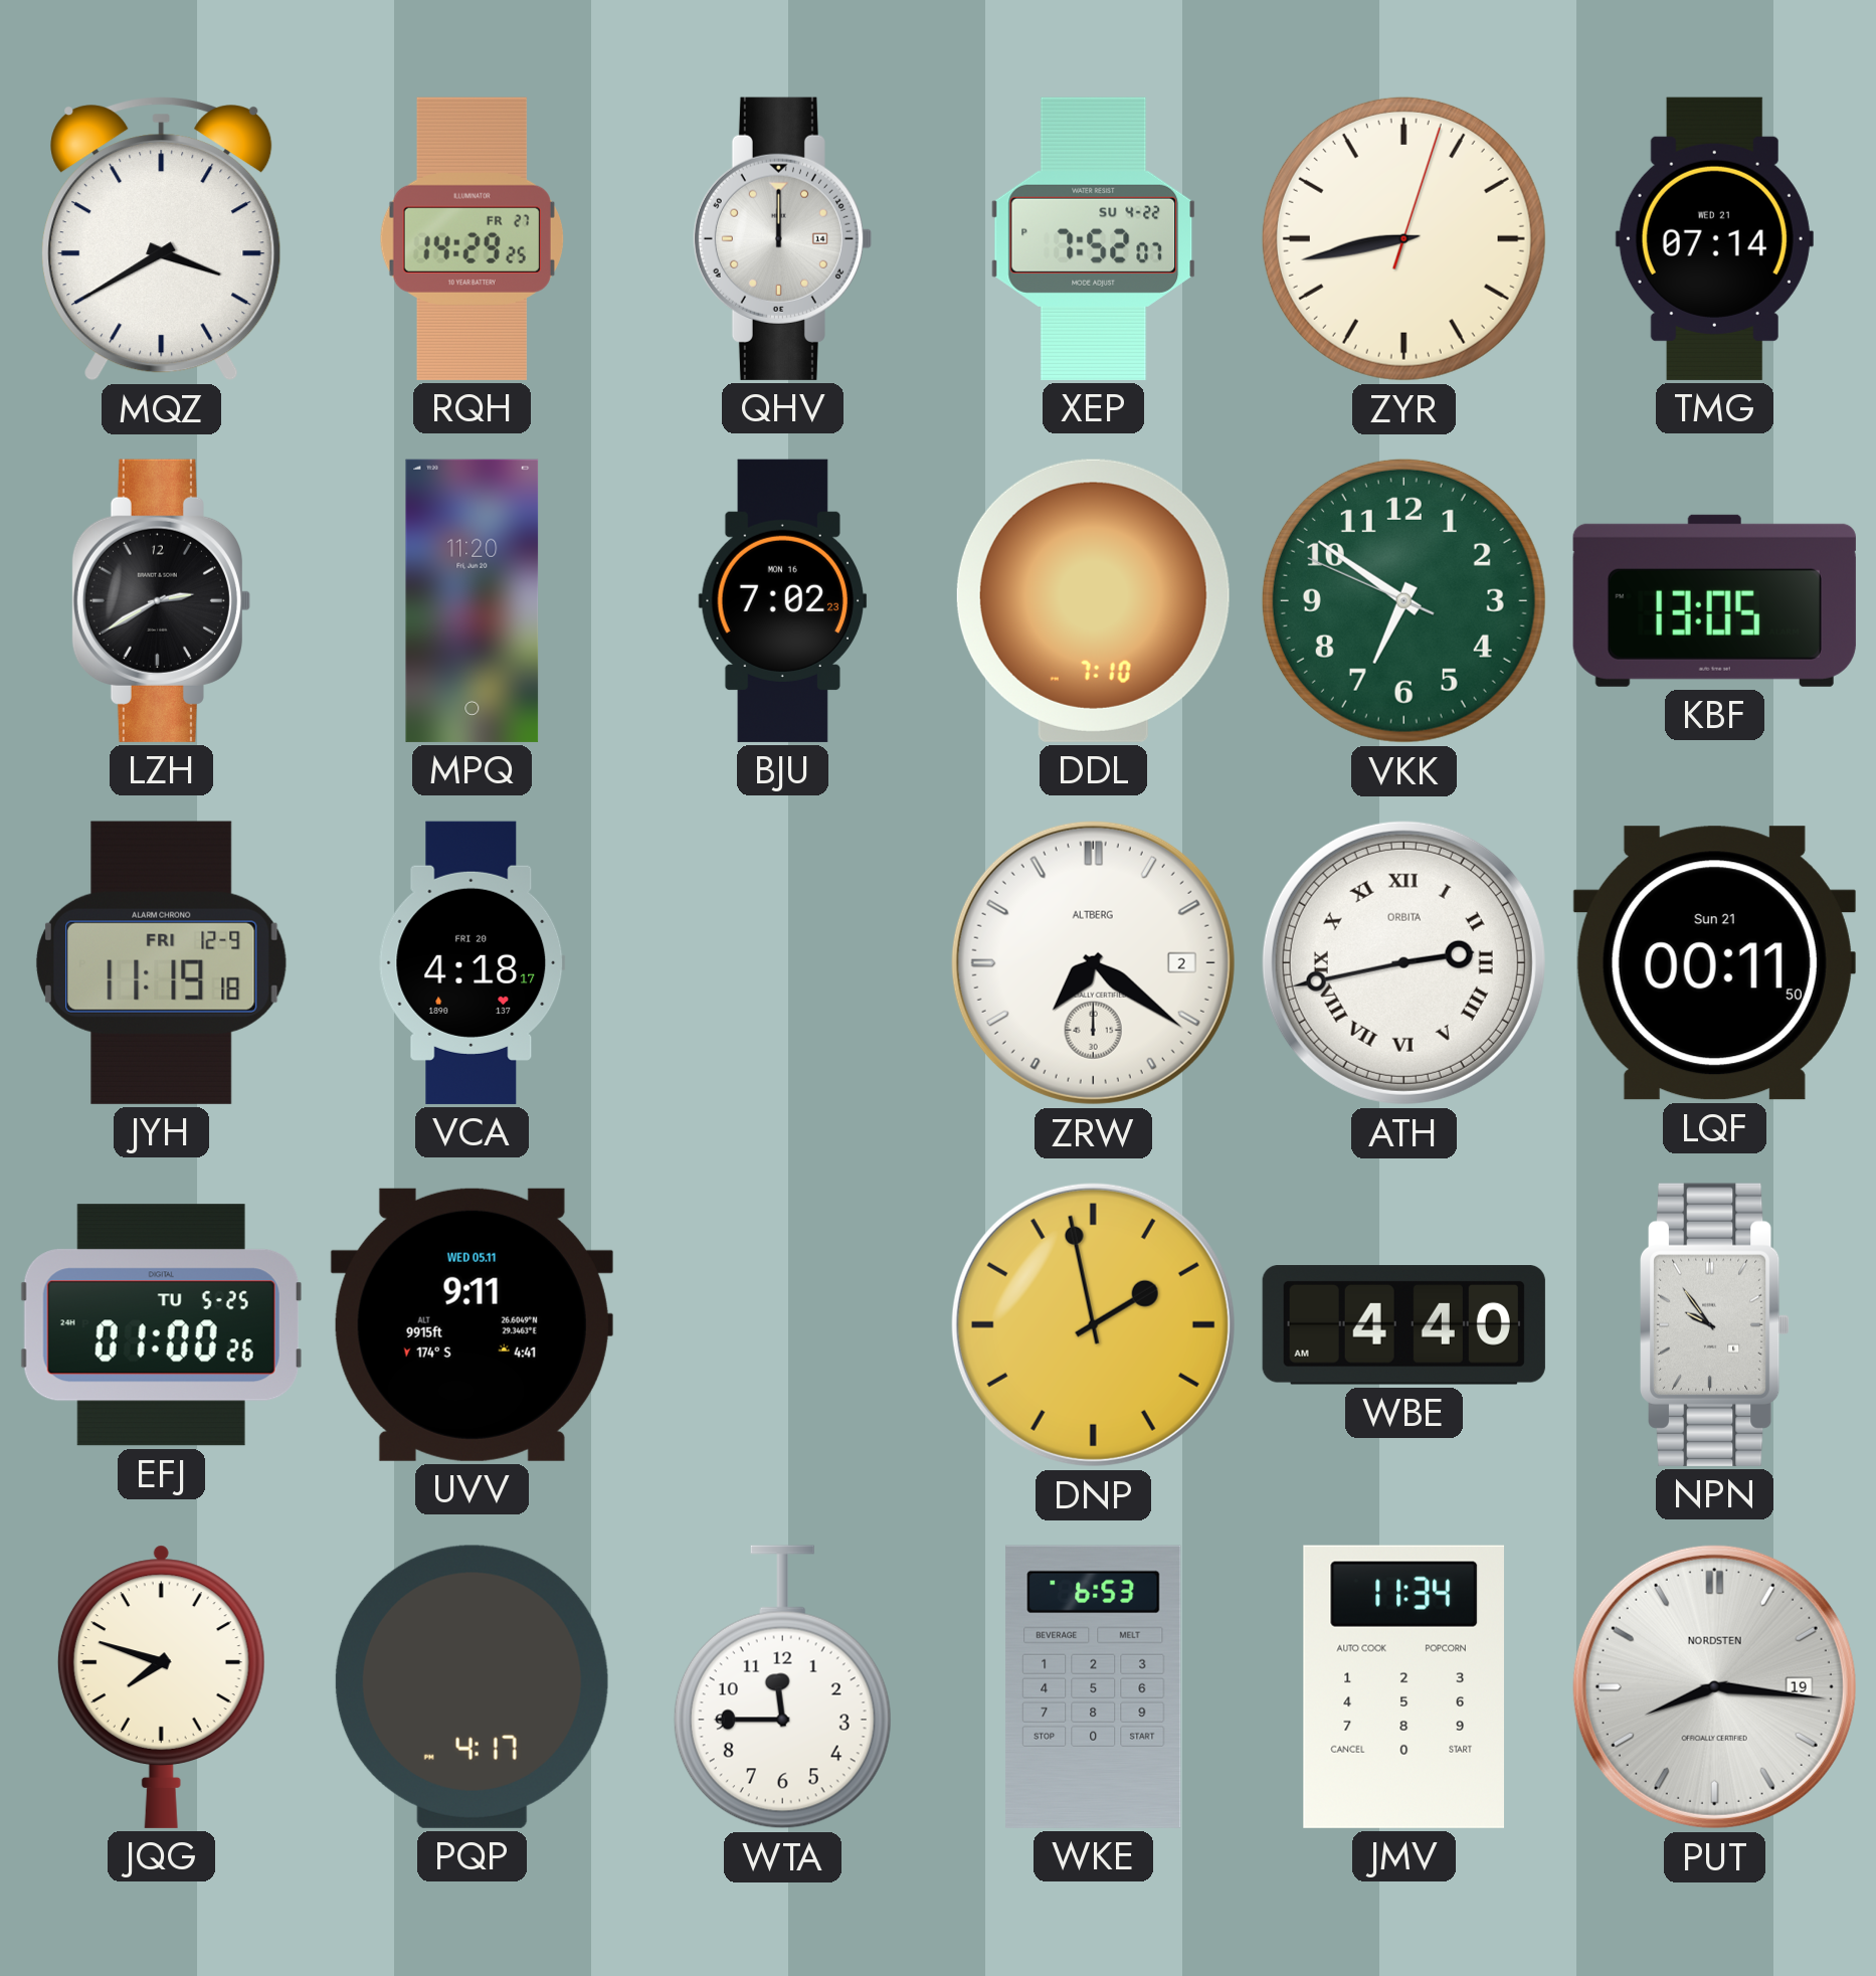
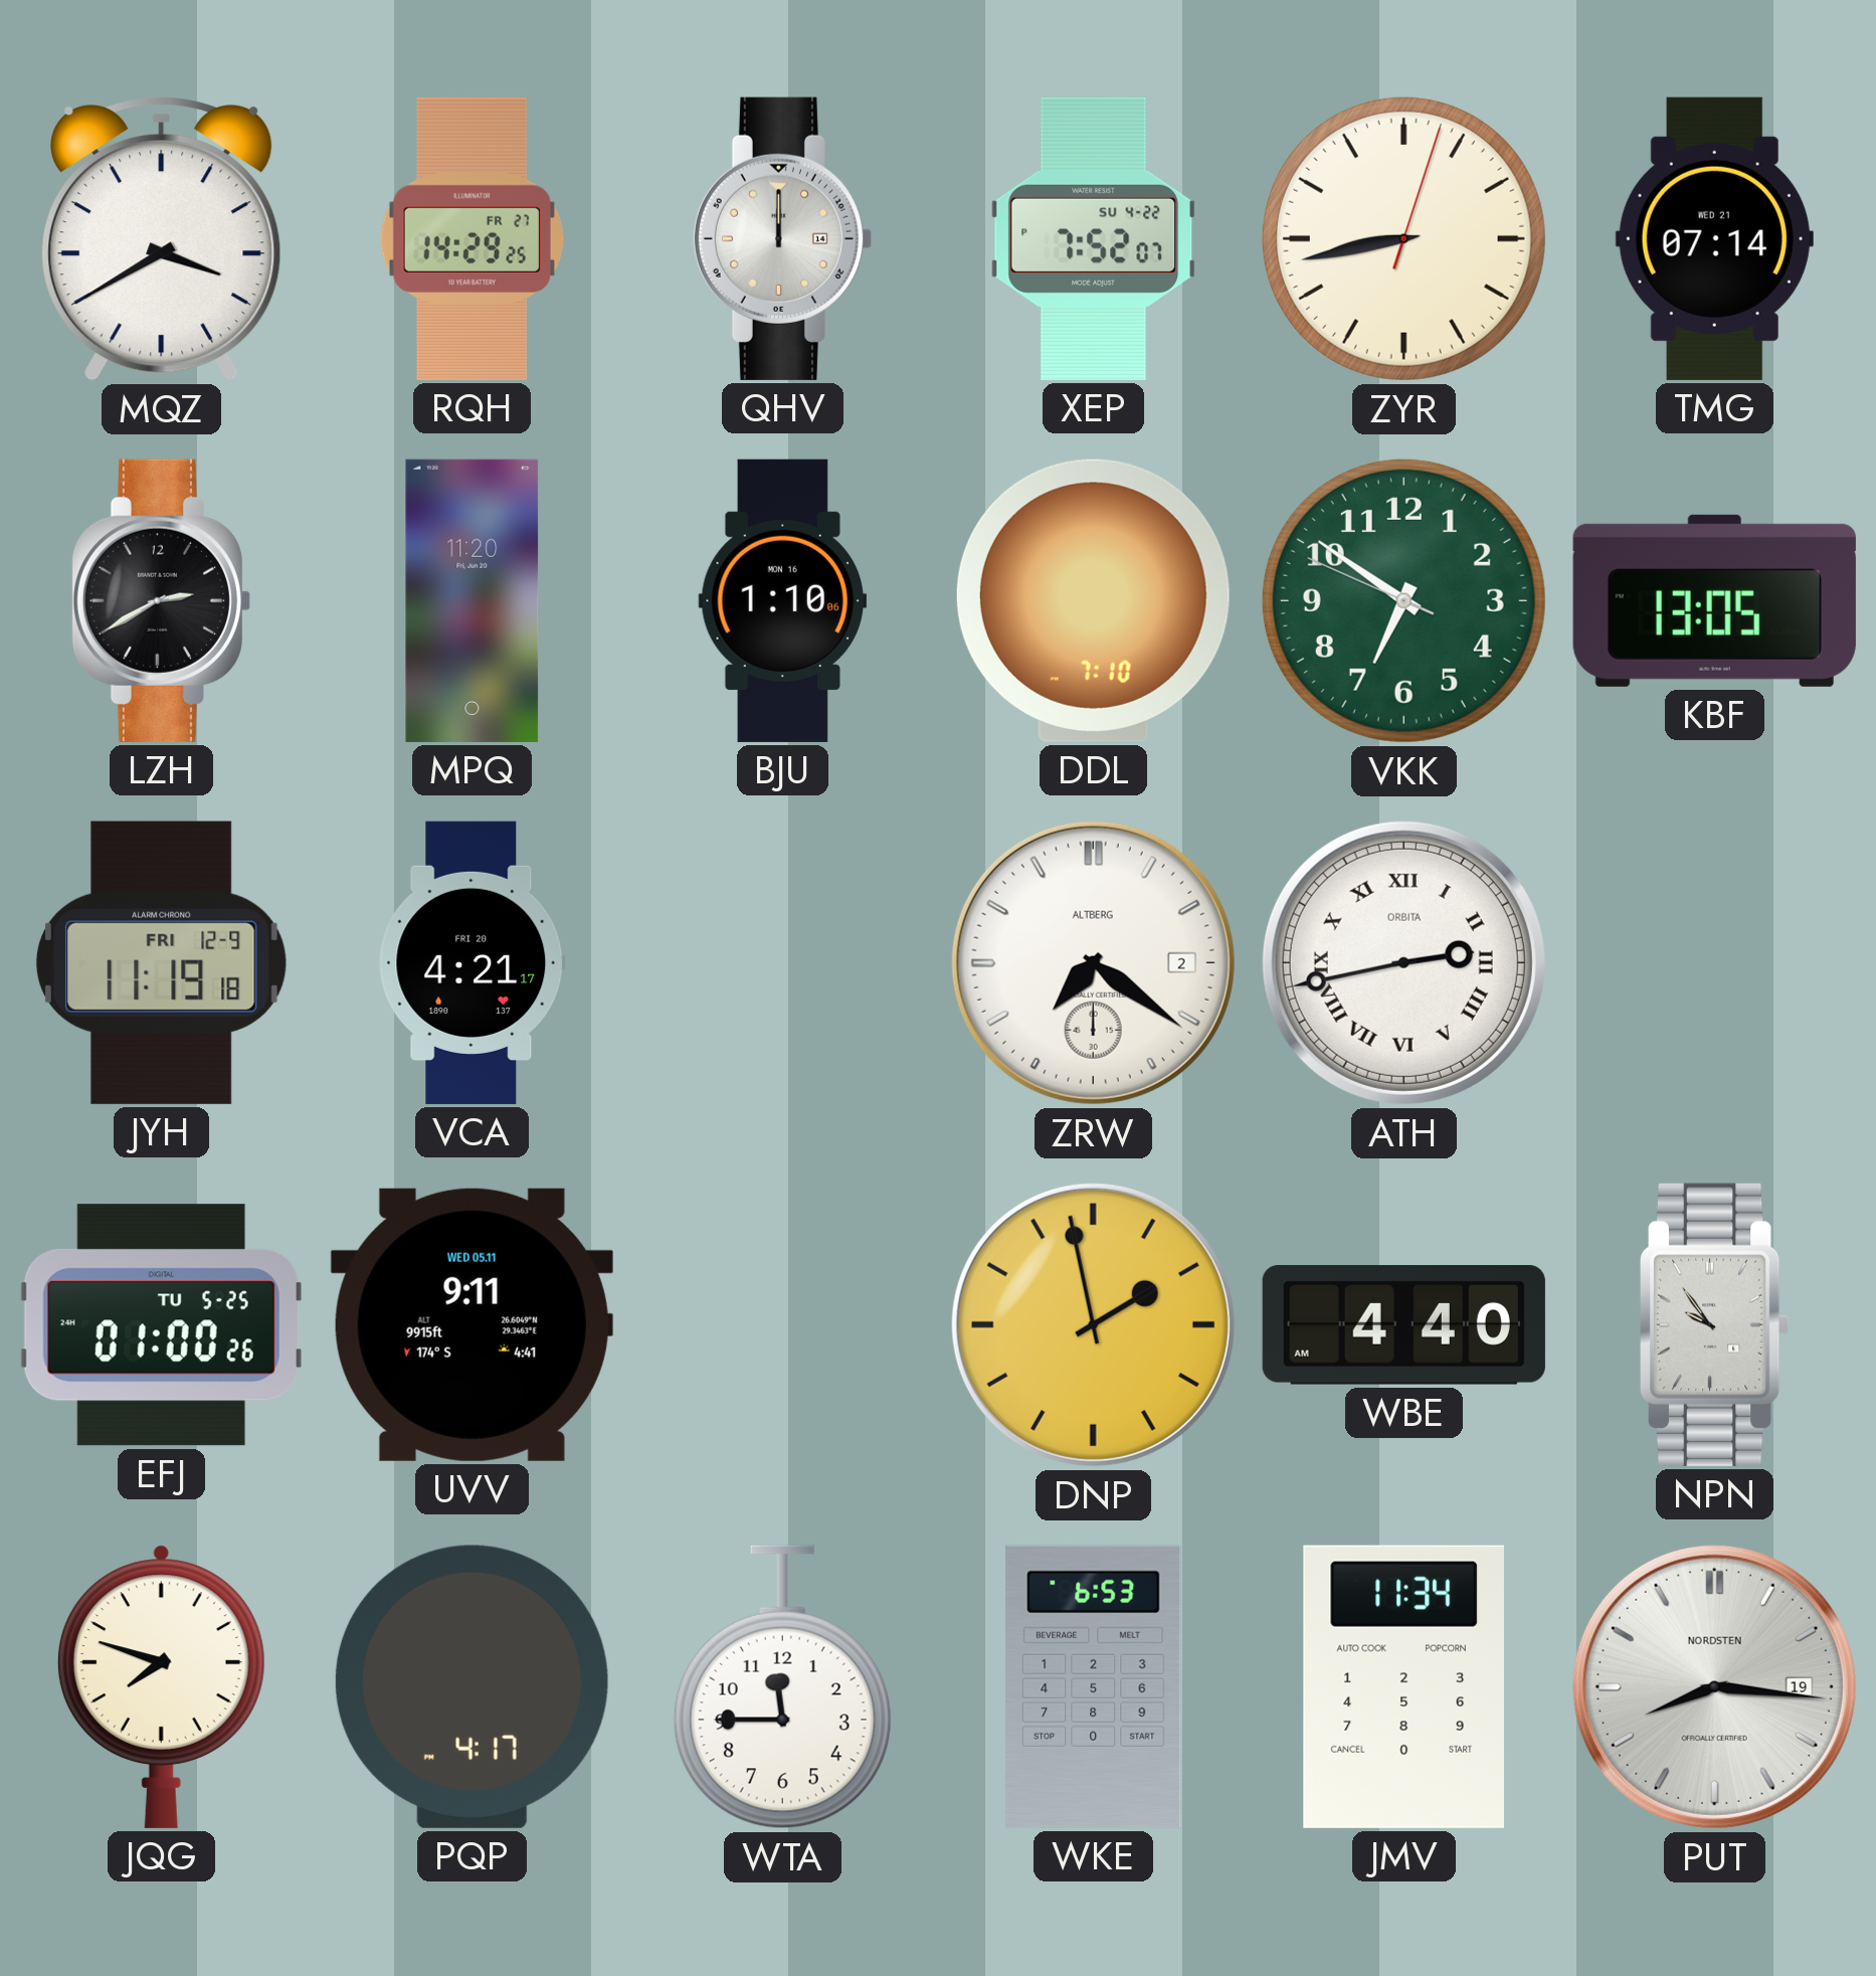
BJU: 7:02 -> 1:10 (783, 600)
VCA: 4:18 -> 4:21 (473, 962)
LQF: 00:11 -> none (1714, 963)
